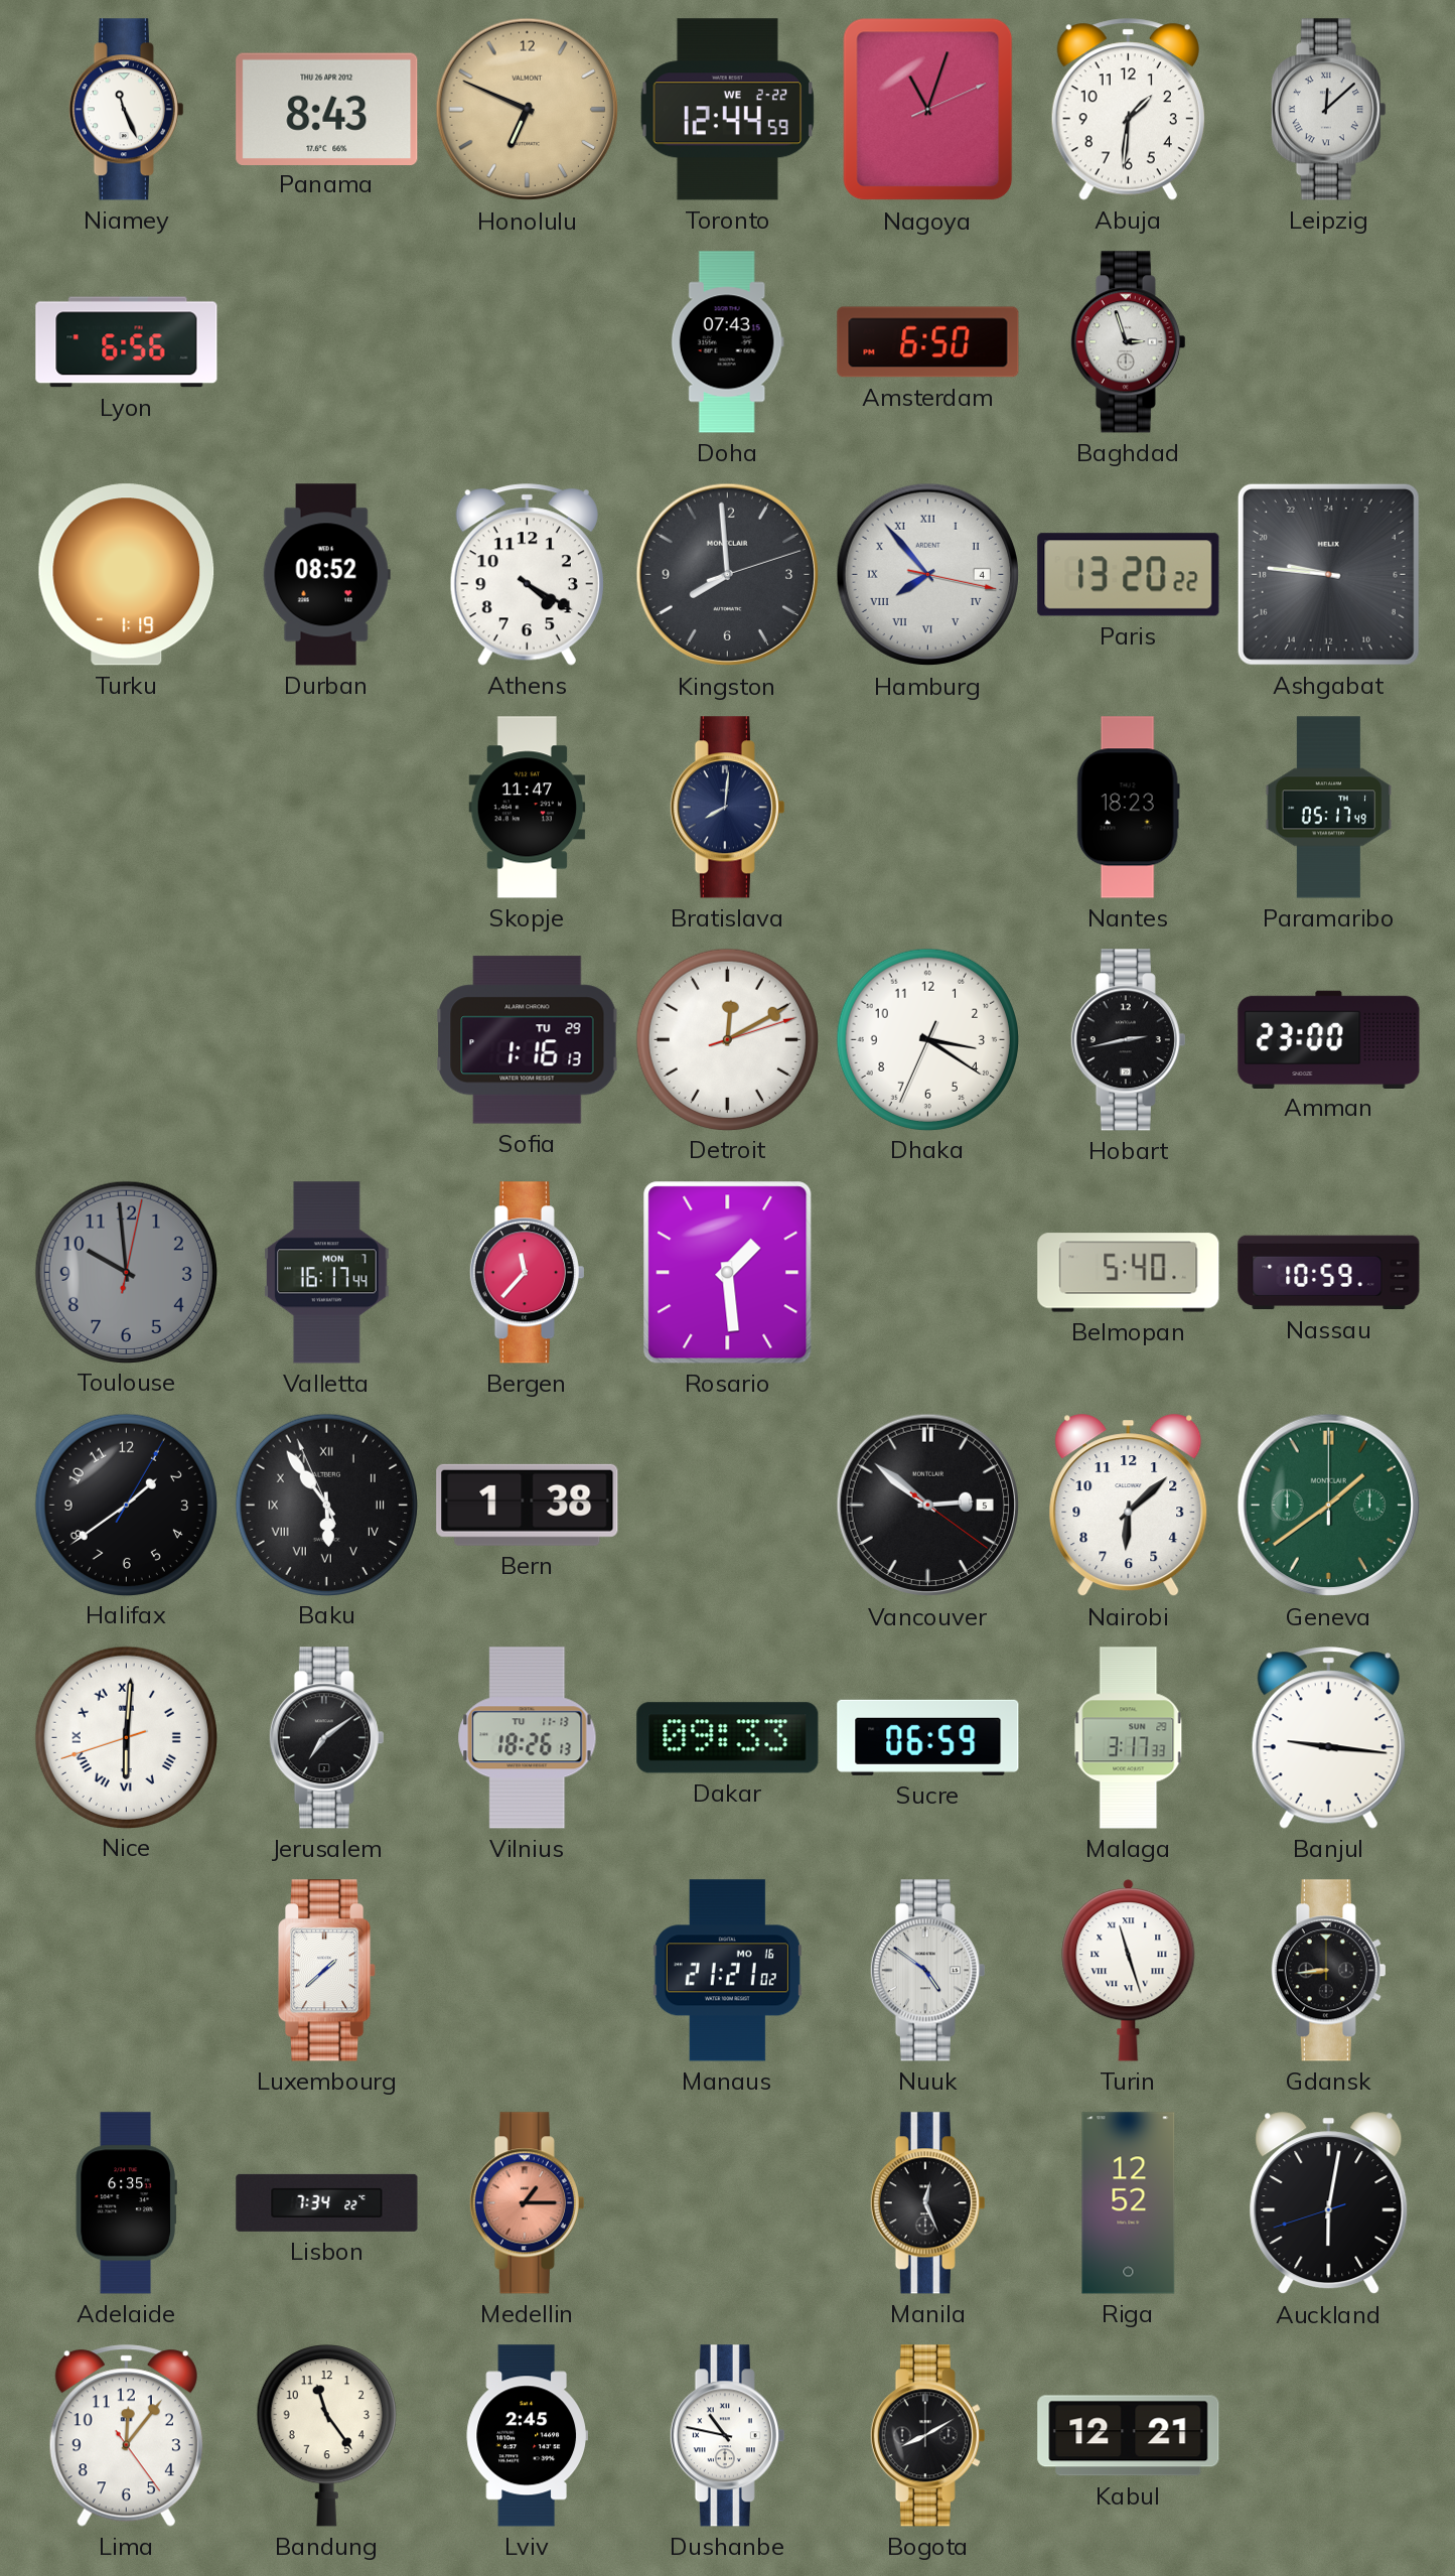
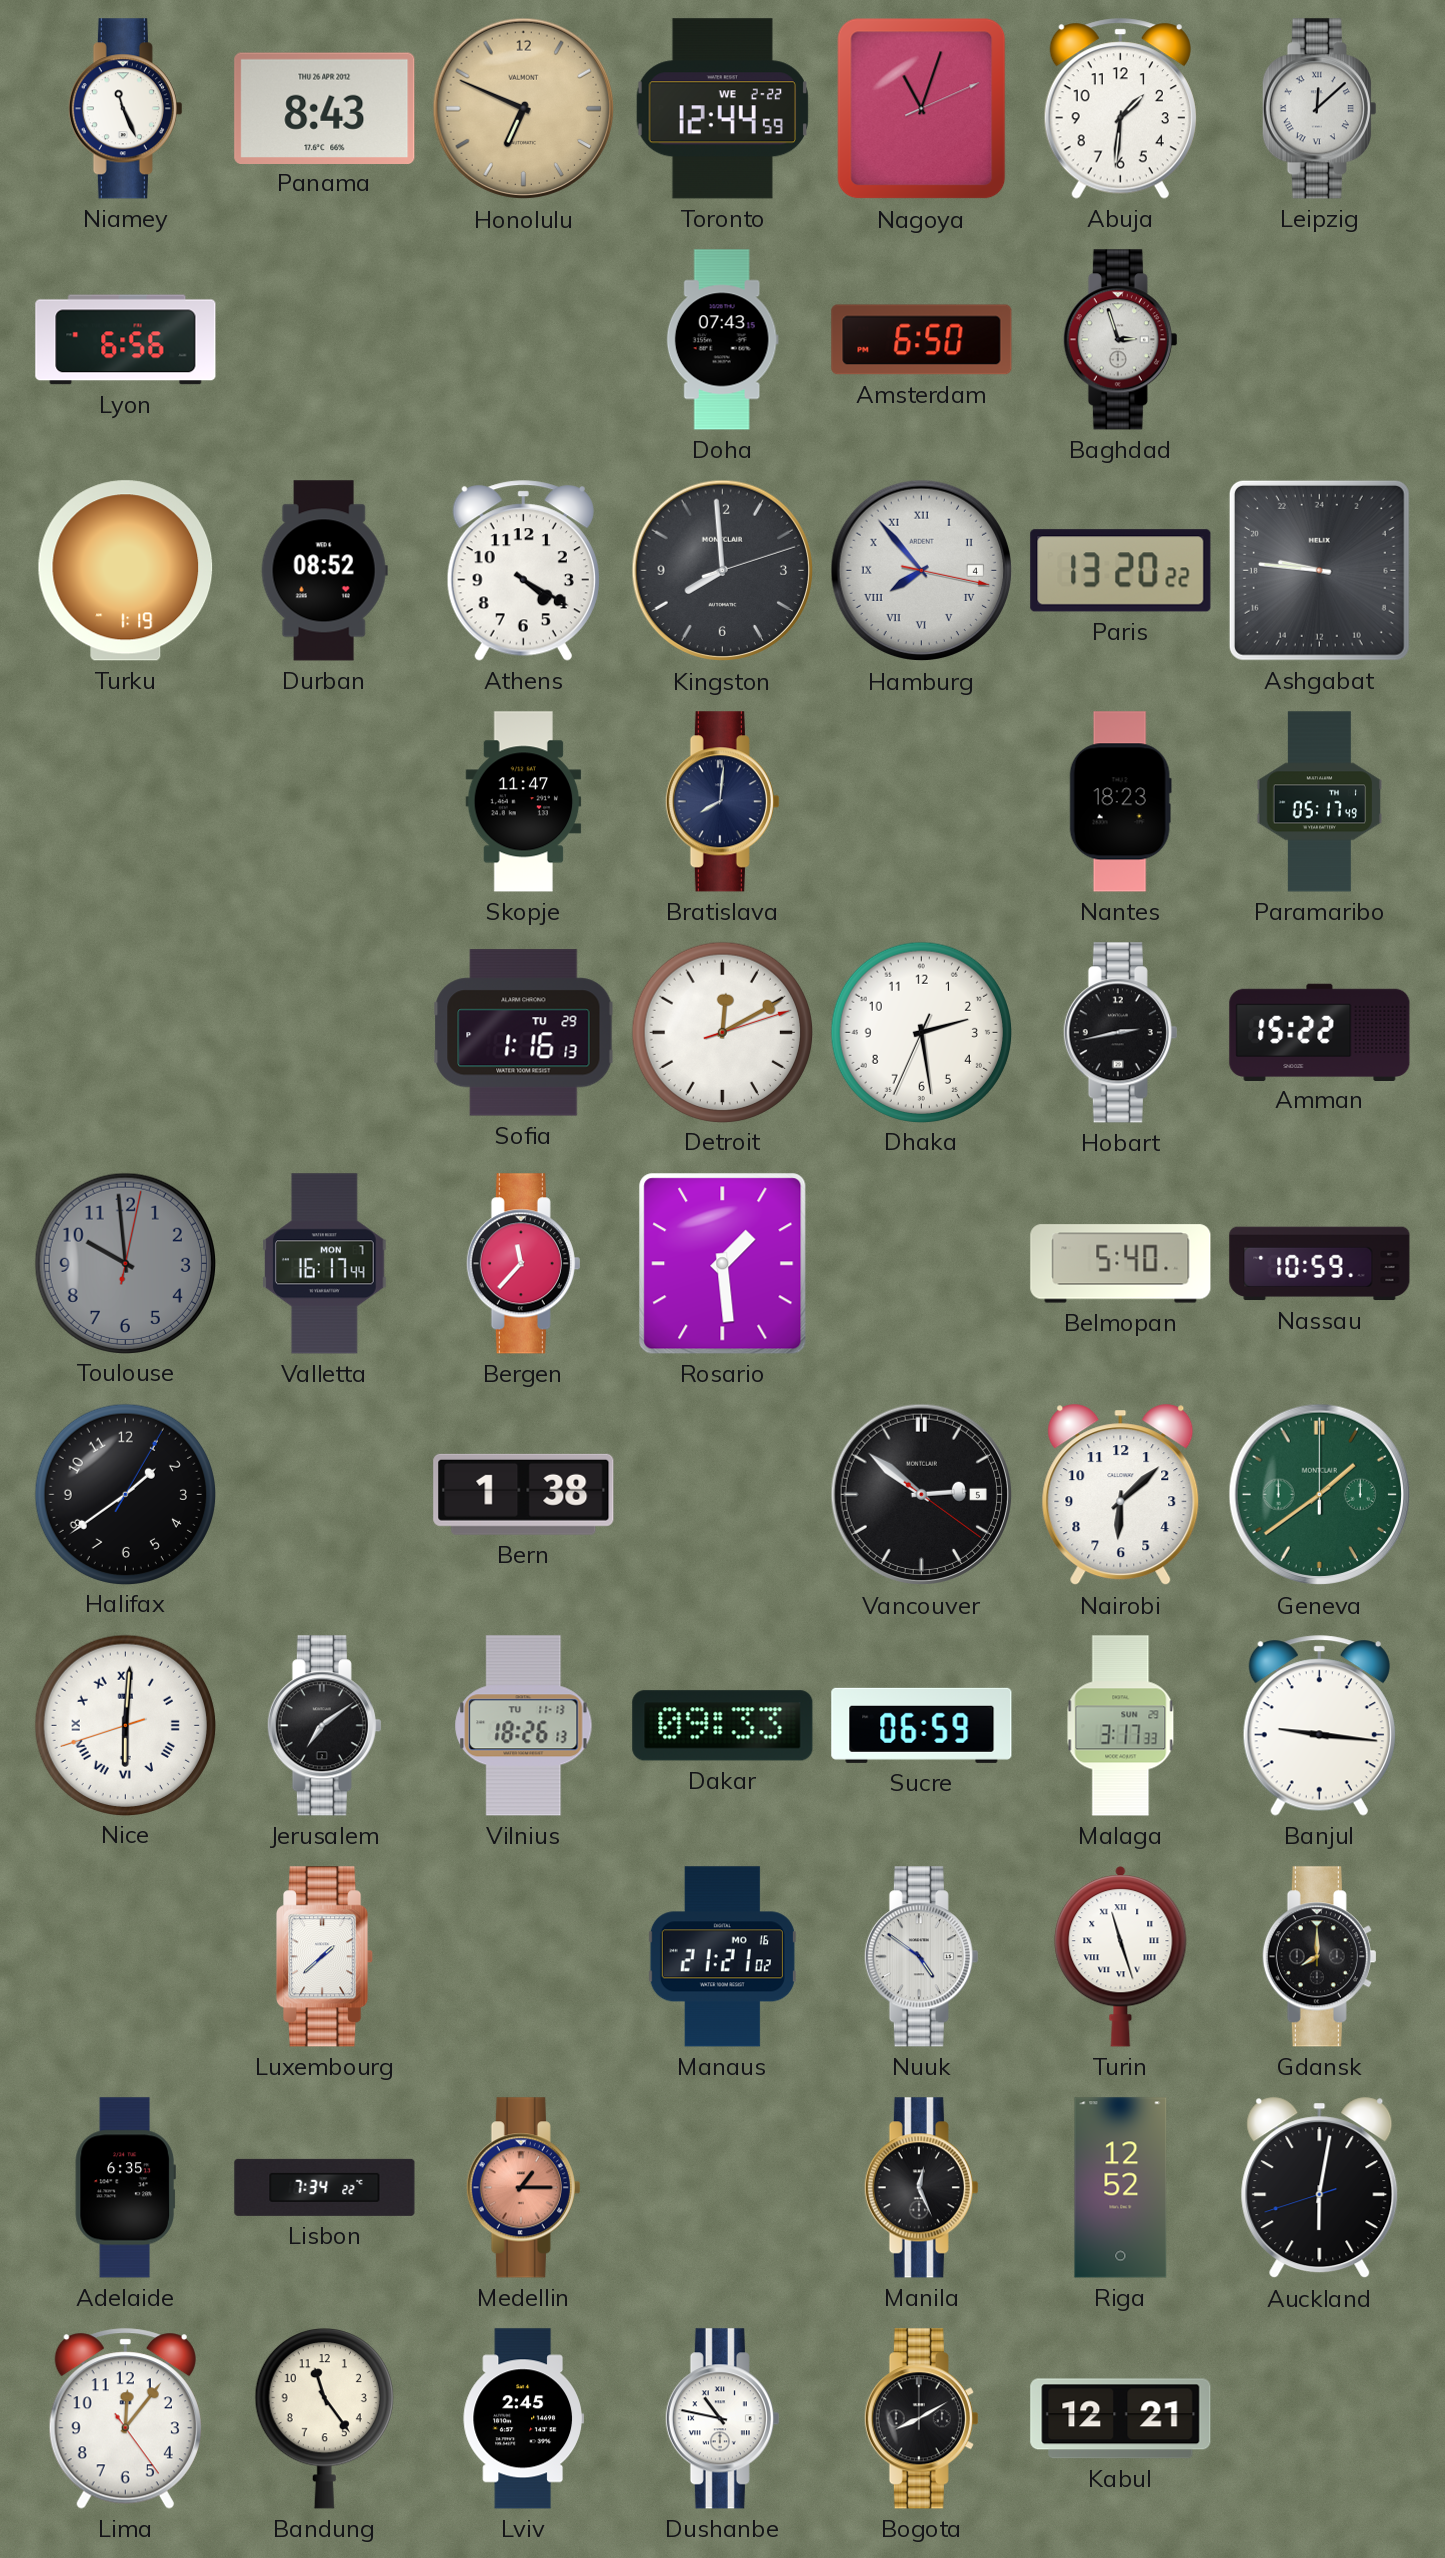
Dhaka: 3:20 -> 2:28 (921, 1032)
Amman: 23:00 -> 15:22 (1320, 1032)
Baku: 5:53 -> none (326, 1505)
Gdansk: 8:44 -> 8:00 (1319, 1957)
